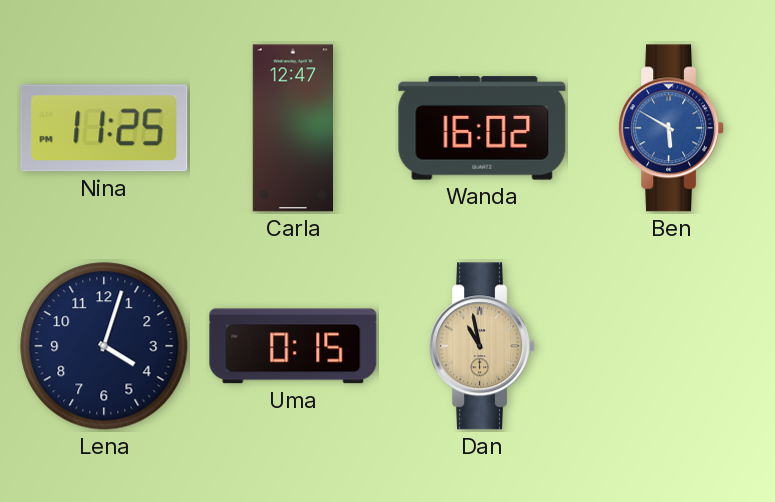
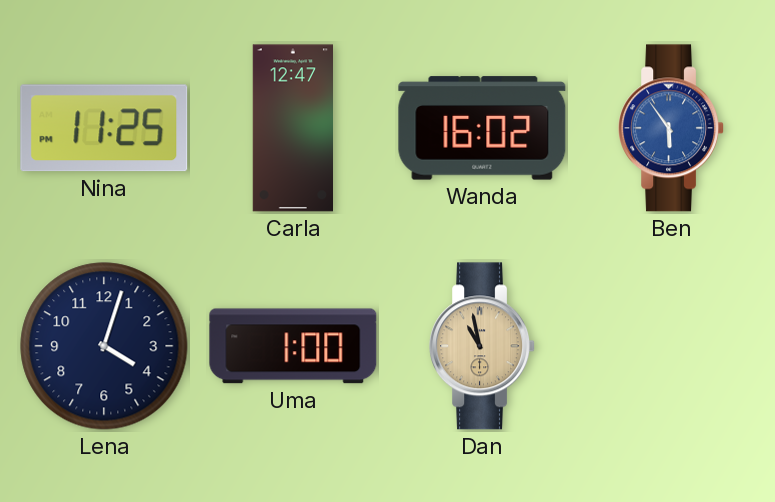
Ben: 5:50 -> 5:54 (672, 128)
Uma: 0:15 -> 1:00 (293, 346)
